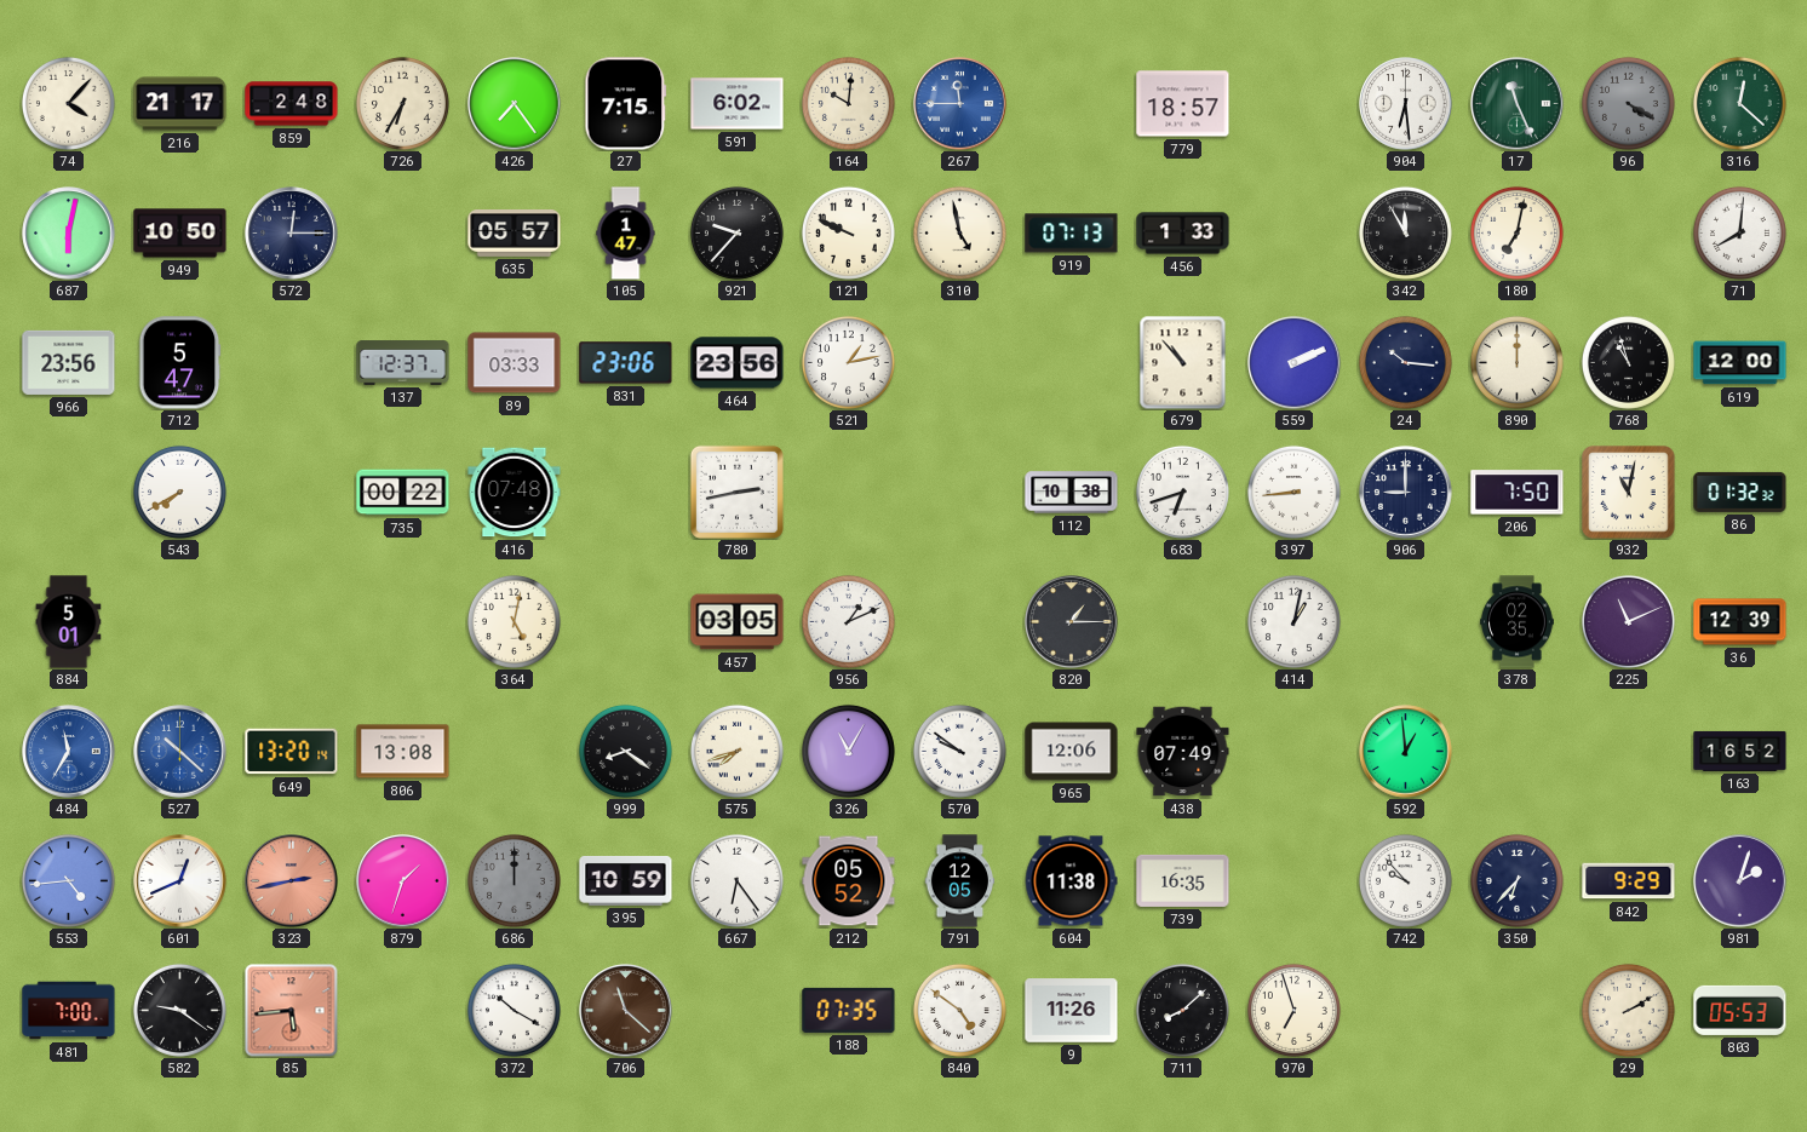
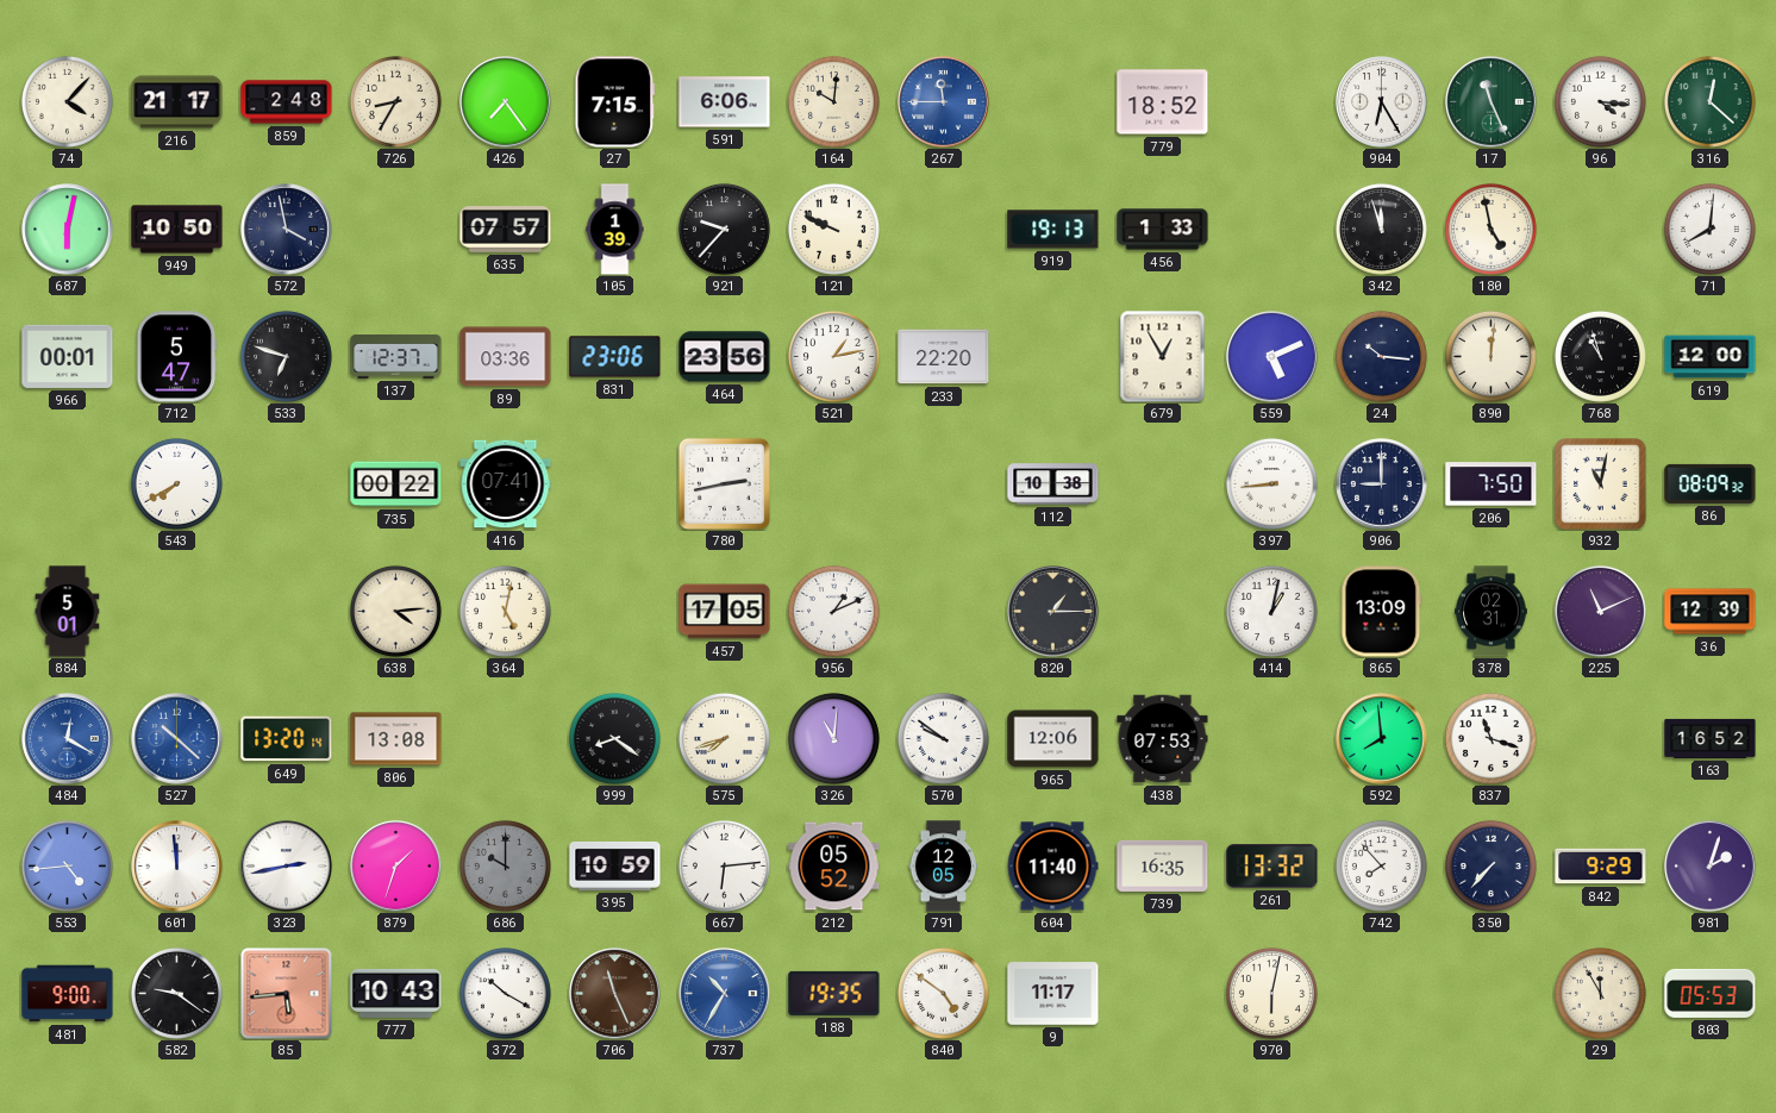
726: 6:35 -> 8:35 (395, 101)
591: 6:02 -> 6:06 (725, 102)
779: 18:57 -> 18:52 (1163, 102)
904: 6:29 -> 6:25 (1382, 102)
96: 4:20 -> 4:16 (1600, 101)
96 dial: grey -> white (1600, 101)
572: 12:15 -> 3:58 (287, 230)
635: 05:57 -> 07:57 (506, 230)
105: 1:47 -> 1:39 (615, 230)
310: 4:58 -> none (959, 232)
919: 07:13 -> 19:13 (1053, 230)
342: 11:55 -> 11:57 (1381, 229)
180: 7:02 -> 4:58 (1490, 229)
966: 23:56 -> 00:01 (68, 356)
533: none -> 6:48 (286, 356)
89: 03:33 -> 03:36 (506, 357)
233: none -> 22:20 (944, 357)
679: 10:53 -> 12:55 (1163, 356)
559: 2:11 -> 5:11 (1272, 357)
890: 12:00 -> 12:01 (1490, 356)
416: 07:48 -> 07:41 (506, 484)
683: 6:42 -> none (1182, 492)
86: 01:32 -> 08:09 (1711, 483)
638: none -> 4:14 (395, 611)
457: 03:05 -> 17:05 (725, 612)
865: none -> 13:09 (1382, 612)
378: 02:35 -> 02:31 (1492, 612)
484: 11:35 -> 12:20 (68, 739)
326: 11:05 -> 11:01 (833, 738)
438: 07:49 -> 07:53 (1163, 739)
592: 12:59 -> 7:59 (1382, 739)
837: none -> 11:18 (1490, 738)
601: 12:41 -> 11:59 (177, 867)
323 dial: salmon -> white (287, 867)
686: 12:00 -> 10:00 (505, 865)
667: 6:24 -> 6:14 (724, 865)
604: 11:38 -> 11:40 (1052, 867)
261: none -> 13:32 (1272, 867)
742: 9:53 -> 7:53 (1381, 865)
350: 6:37 -> 7:37 (1490, 865)
481: 7:00 -> 9:00 (68, 994)
777: none -> 10:43 (396, 993)
706: 11:22 -> 11:26 (615, 994)
737: none -> 10:35 (725, 994)
188: 07:35 -> 19:35 (834, 993)
9: 11:26 -> 11:17 (1053, 994)
711: 8:08 -> none (1182, 1010)
970: 6:57 -> 6:02 (1271, 993)
29: 2:10 -> 11:55 (1600, 993)
